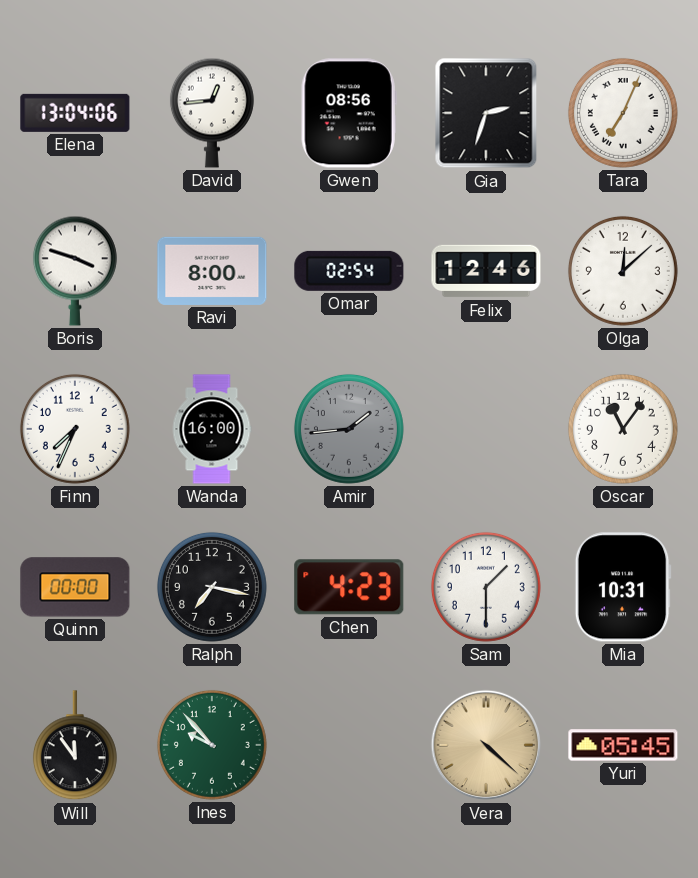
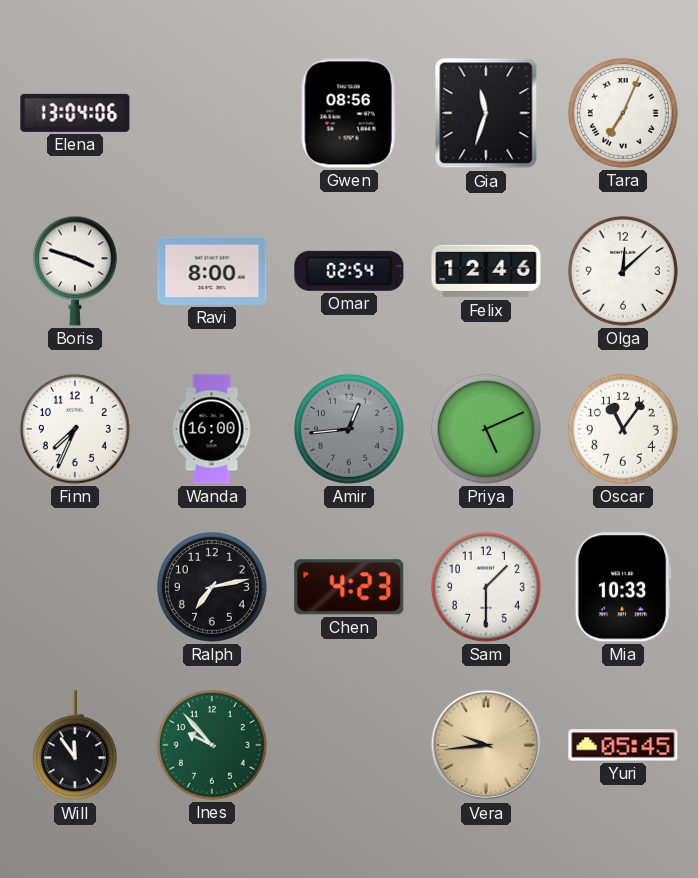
David: 12:44 -> none (212, 113)
Gia: 2:33 -> 11:33 (486, 113)
Amir: 1:44 -> 12:44 (349, 429)
Priya: none -> 5:11 (486, 429)
Quinn: 00:00 -> none (75, 587)
Ralph: 7:17 -> 7:13 (212, 587)
Mia: 10:31 -> 10:33 (623, 587)
Vera: 4:22 -> 9:44 (486, 745)
